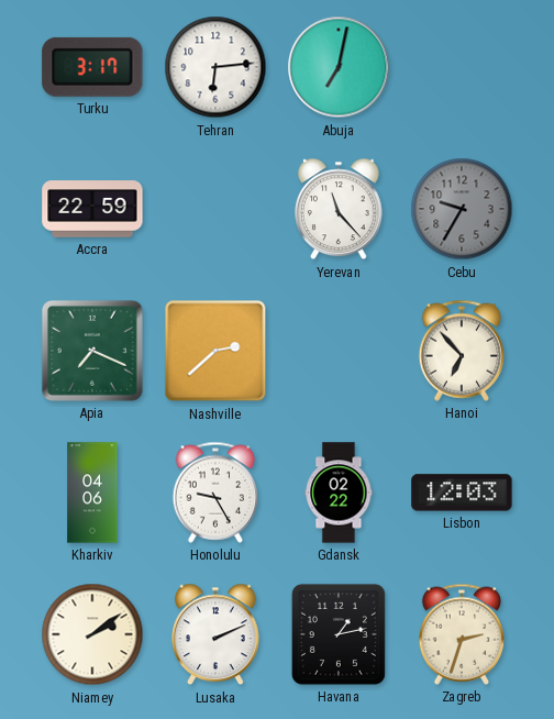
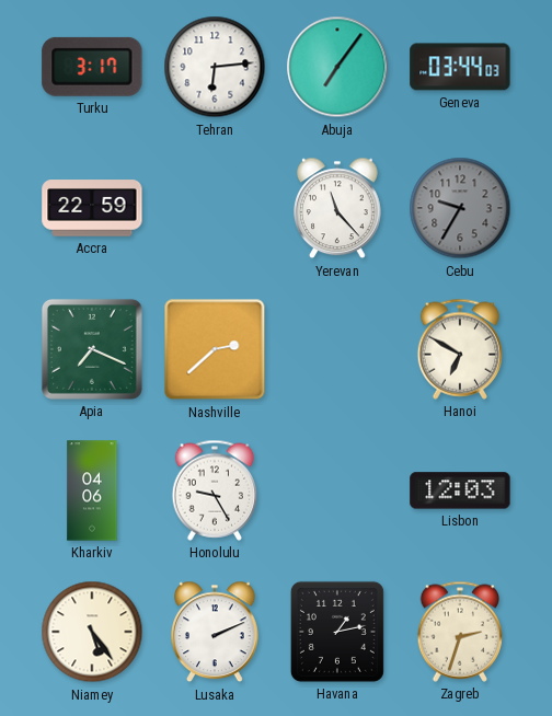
Abuja: 7:02 -> 7:06 (337, 67)
Geneva: none -> 03:44 (460, 67)
Hanoi: 6:53 -> 6:50 (460, 349)
Gdansk: 02:22 -> none (339, 493)
Niamey: 2:09 -> 5:24 (92, 632)
